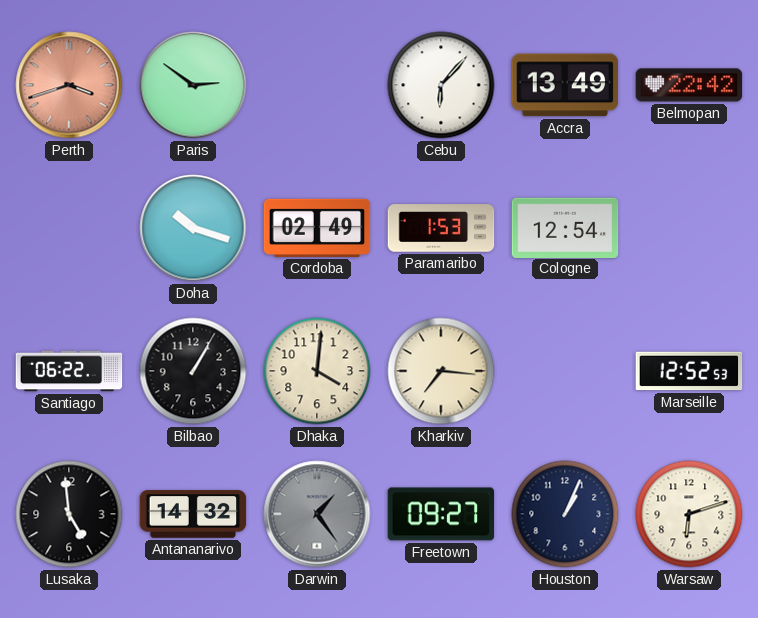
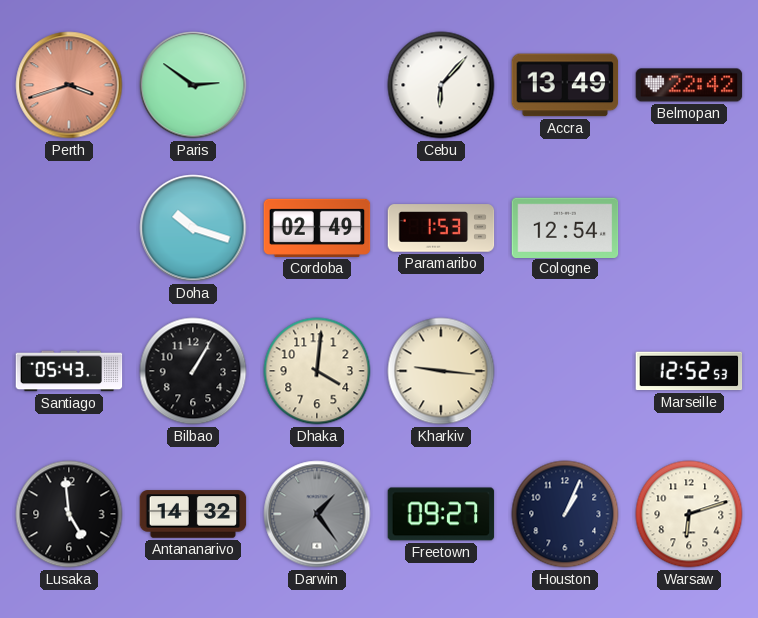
Santiago: 06:22 -> 05:43 (69, 371)
Kharkiv: 7:16 -> 9:16 (441, 371)
